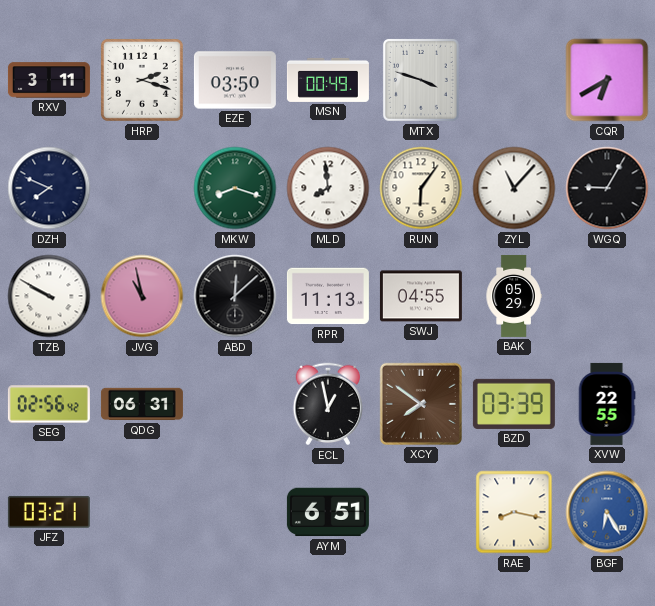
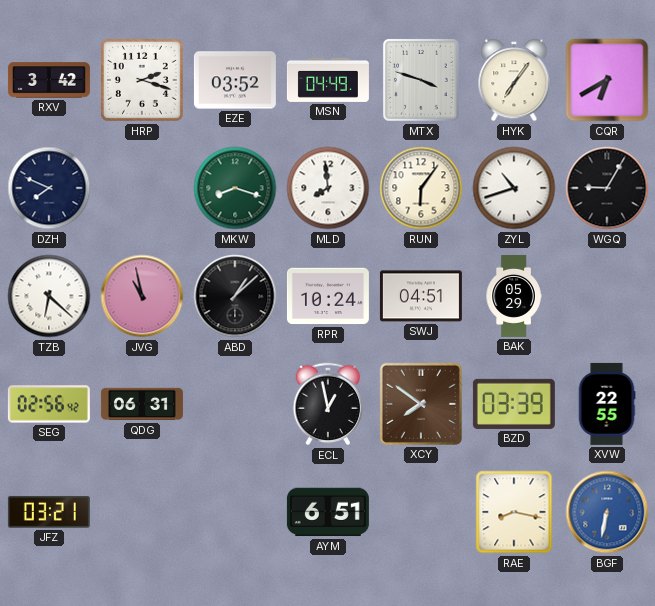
RXV: 3:11 -> 3:42 (49, 80)
EZE: 03:50 -> 03:52 (235, 80)
MSN: 00:49 -> 04:49 (328, 80)
HYK: none -> 7:06 (514, 80)
ZYL: 11:07 -> 10:42 (514, 188)
TZB: 9:50 -> 6:22 (49, 296)
ABD: 12:08 -> 1:08 (235, 296)
RPR: 11:13 -> 10:24 (328, 296)
SWJ: 04:55 -> 04:51 (421, 296)
BGF: 6:25 -> 6:32 (607, 512)
